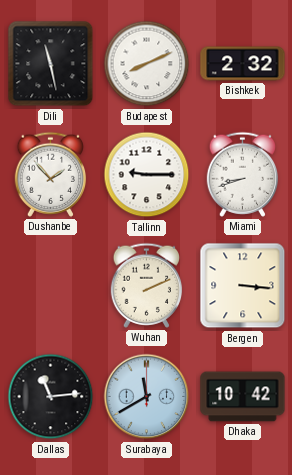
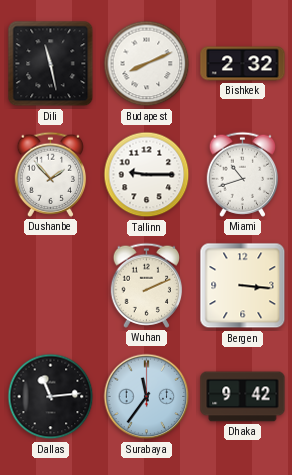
Miami: 8:42 -> 10:42 (243, 174)
Surabaya: 11:40 -> 11:36 (147, 397)
Dhaka: 10:42 -> 9:42 (243, 397)
